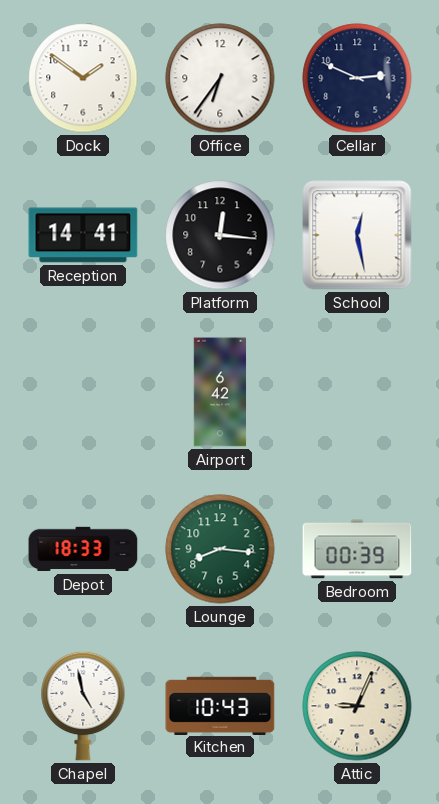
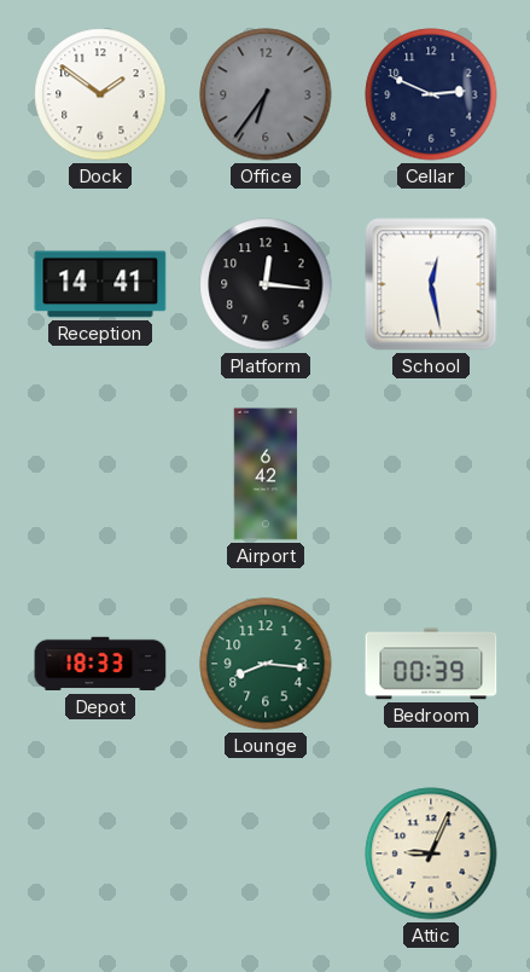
Office dial: white -> grey (266, 94)
Chapel: 4:58 -> none (83, 706)
Kitchen: 10:43 -> none (220, 705)
